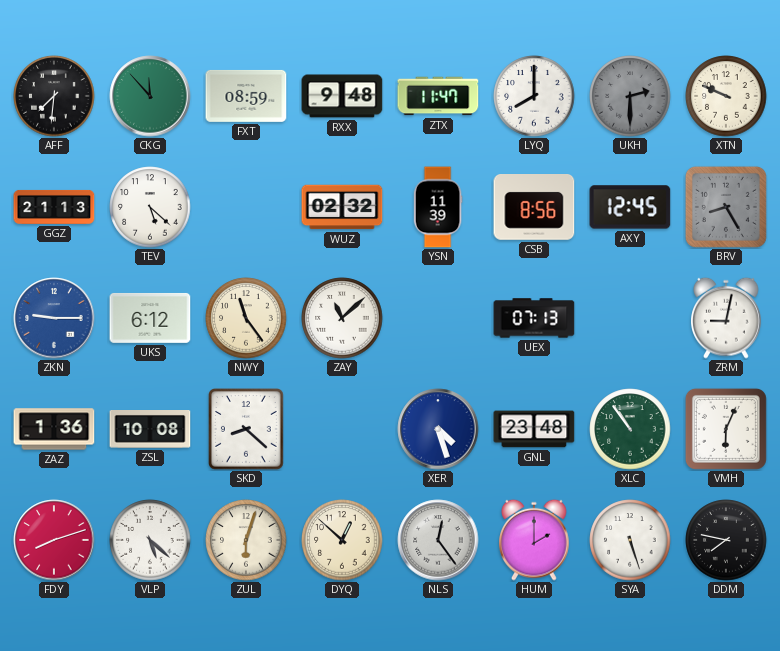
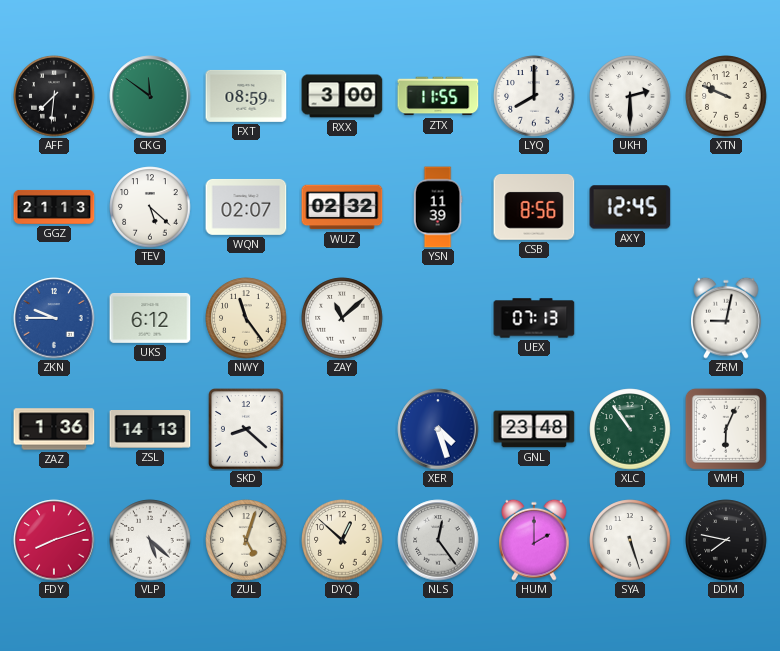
CKG: 11:53 -> 11:51 (150, 96)
RXX: 9:48 -> 3:00 (342, 96)
ZTX: 11:47 -> 11:55 (438, 96)
UKH dial: grey -> white (630, 96)
WQN: none -> 02:07 (246, 207)
BRV: 8:25 -> none (726, 207)
ZKN: 9:15 -> 9:45 (54, 318)
ZSL: 10:08 -> 14:13 (150, 430)
ZUL: 6:03 -> 5:03 (246, 540)
